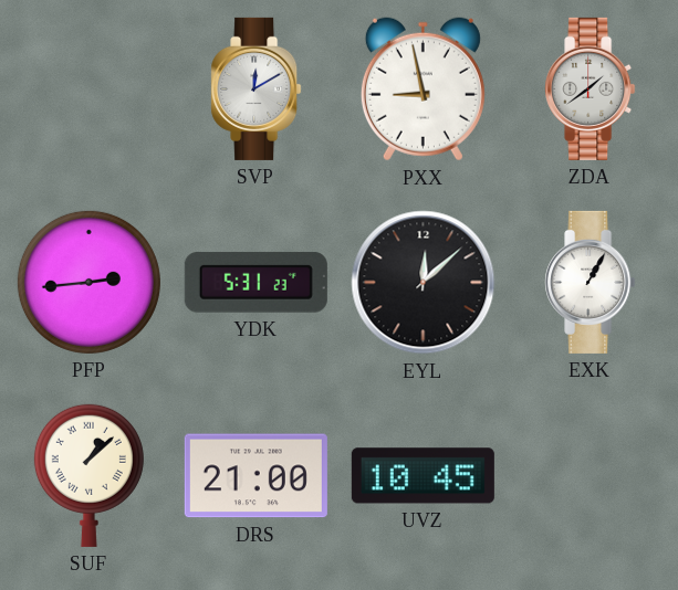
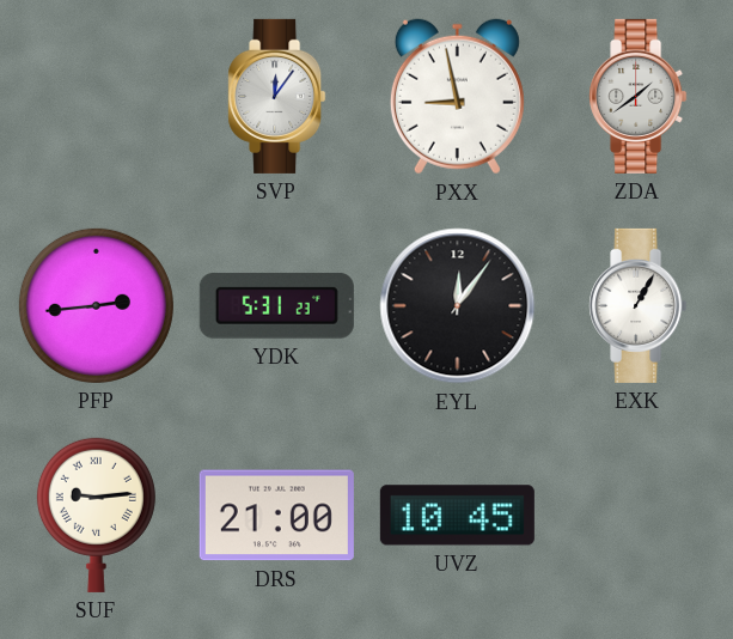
SVP: 12:10 -> 12:06 (277, 96)
EYL: 12:08 -> 12:06 (458, 306)
SUF: 1:08 -> 9:14 (96, 515)
